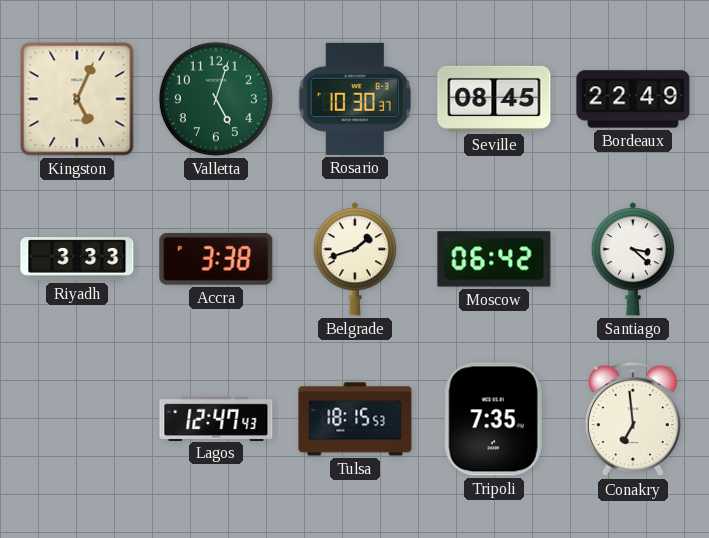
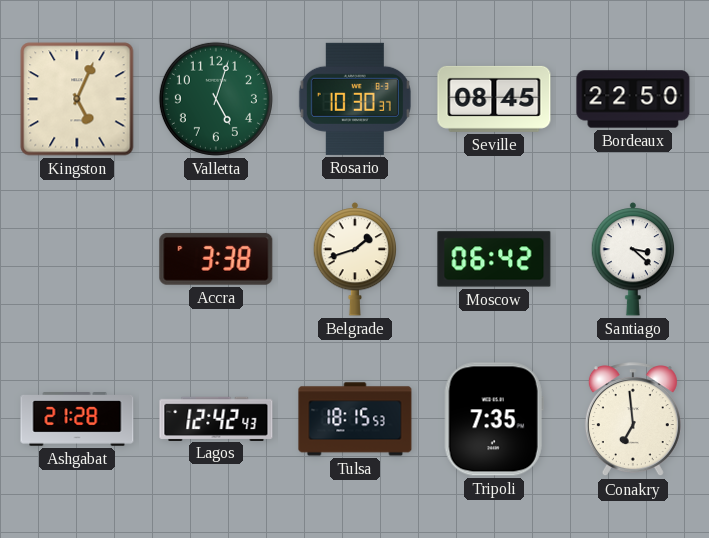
Bordeaux: 22:49 -> 22:50 (633, 99)
Riyadh: 3:33 -> none (77, 259)
Ashgabat: none -> 21:28 (77, 419)
Lagos: 12:47 -> 12:42 (216, 418)
